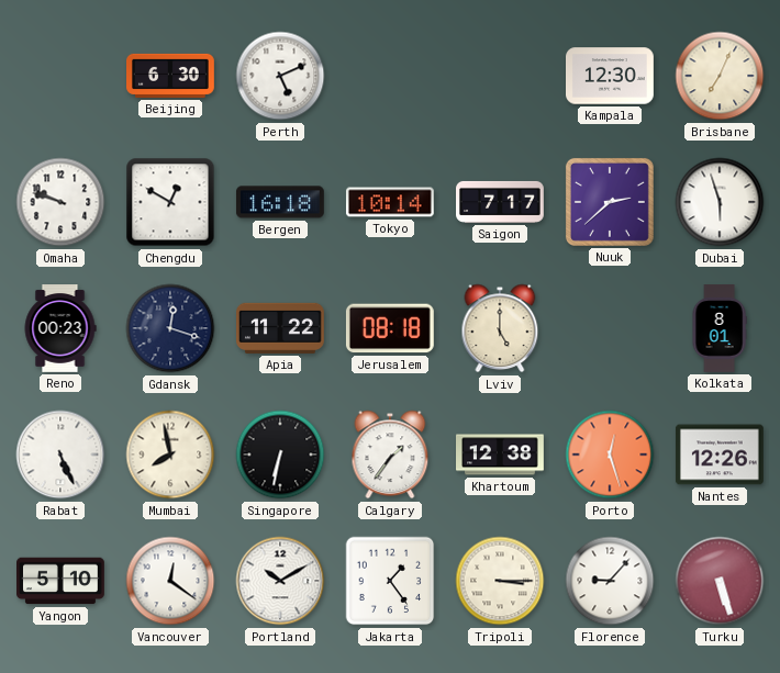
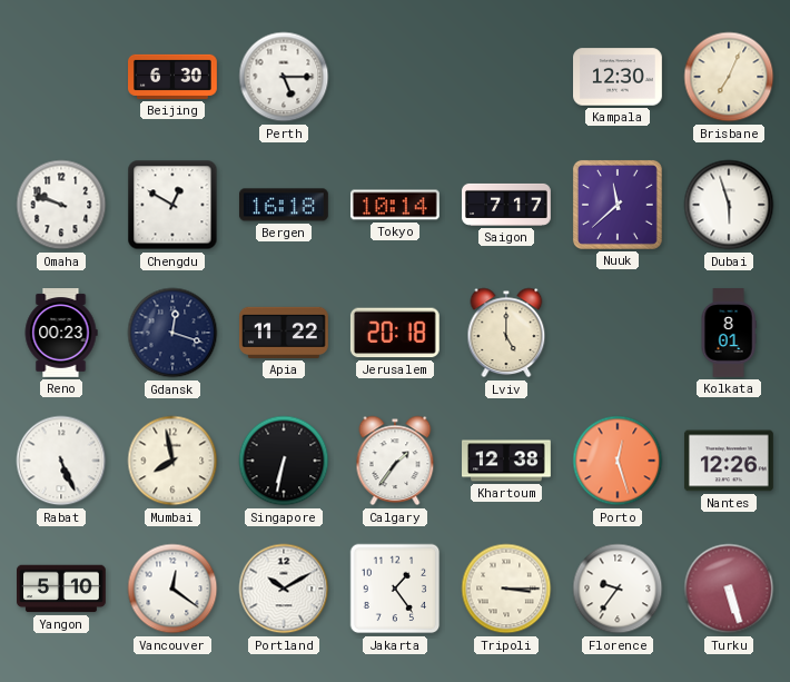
Perth: 5:11 -> 5:15 (284, 77)
Nuuk: 2:38 -> 11:38 (618, 205)
Jerusalem: 08:18 -> 20:18 (395, 333)
Florence: 9:07 -> 9:36 (618, 589)
